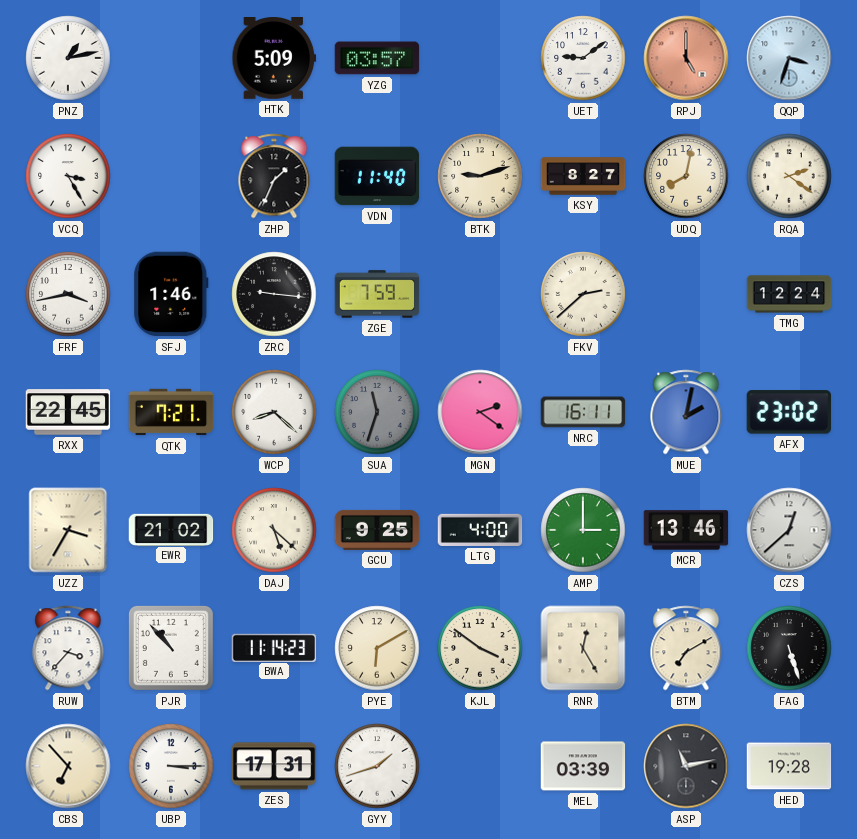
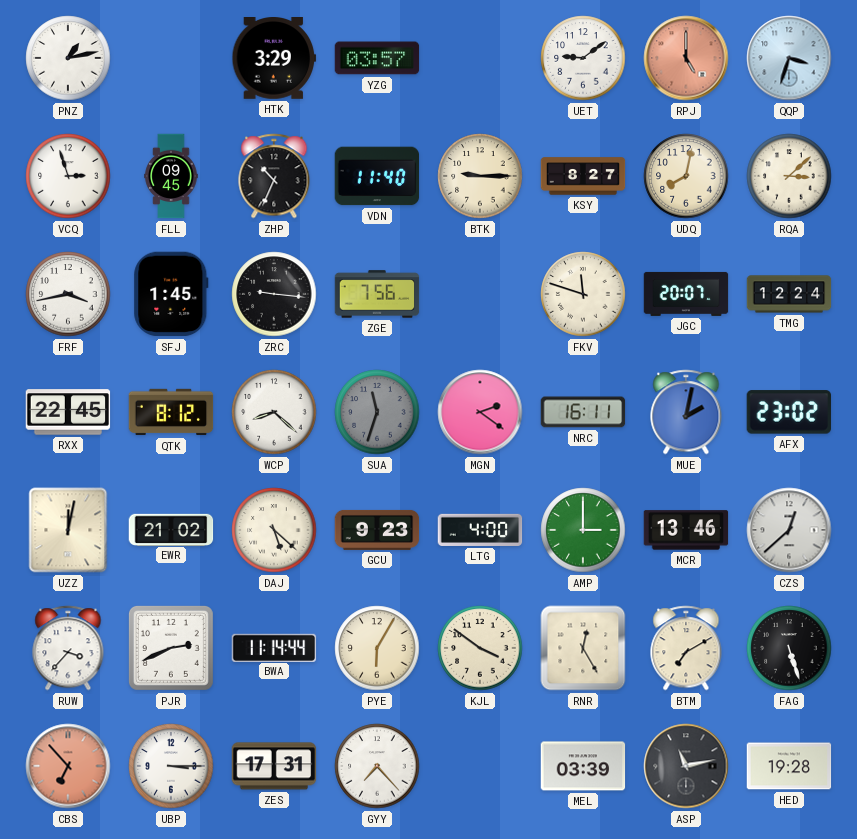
HTK: 5:09 -> 3:29 (274, 59)
VCQ: 3:25 -> 2:57 (68, 176)
FLL: none -> 09:45 (171, 176)
ZHP: 1:34 -> 10:34 (274, 176)
BTK: 9:12 -> 9:15 (480, 176)
RQA: 2:21 -> 3:08 (789, 176)
SFJ: 1:46 -> 1:45 (171, 294)
ZGE: 7:59 -> 7:56 (377, 294)
FKV: 2:38 -> 11:48 (583, 294)
JGC: none -> 20:07 (686, 294)
QTK: 7:21 -> 8:12 (171, 412)
UZZ: 3:35 -> 12:02 (68, 530)
GCU: 9:25 -> 9:23 (377, 530)
PJR: 10:53 -> 2:41 (171, 648)
BWA: 11:14:23 -> 11:14:44 (274, 647)
PYE: 6:10 -> 6:05 (377, 648)
CBS dial: cream -> salmon (68, 766)
GYY: 1:42 -> 7:23 (377, 766)
